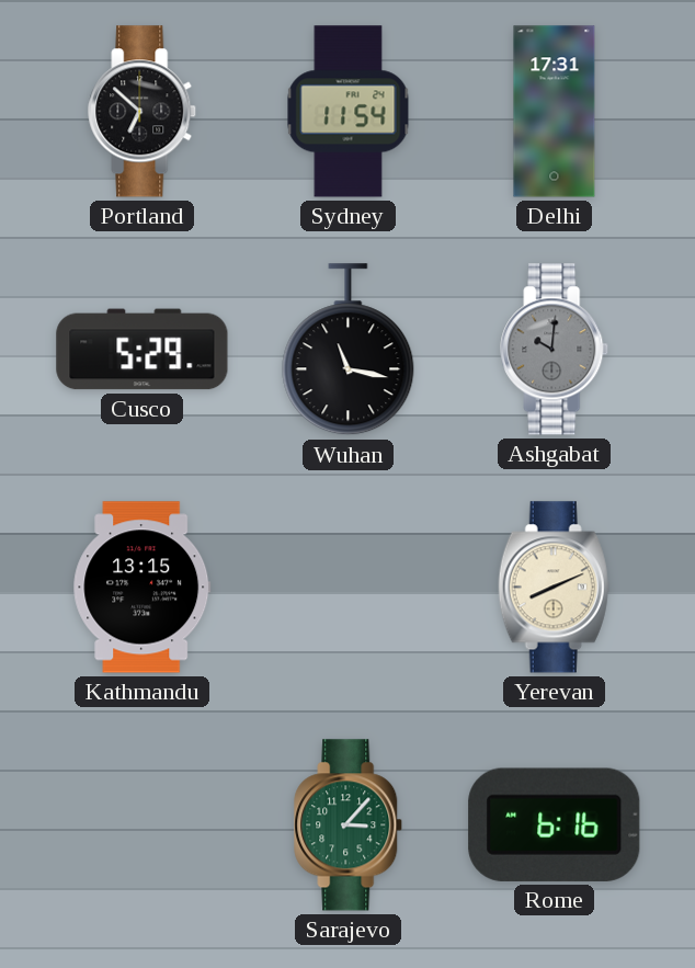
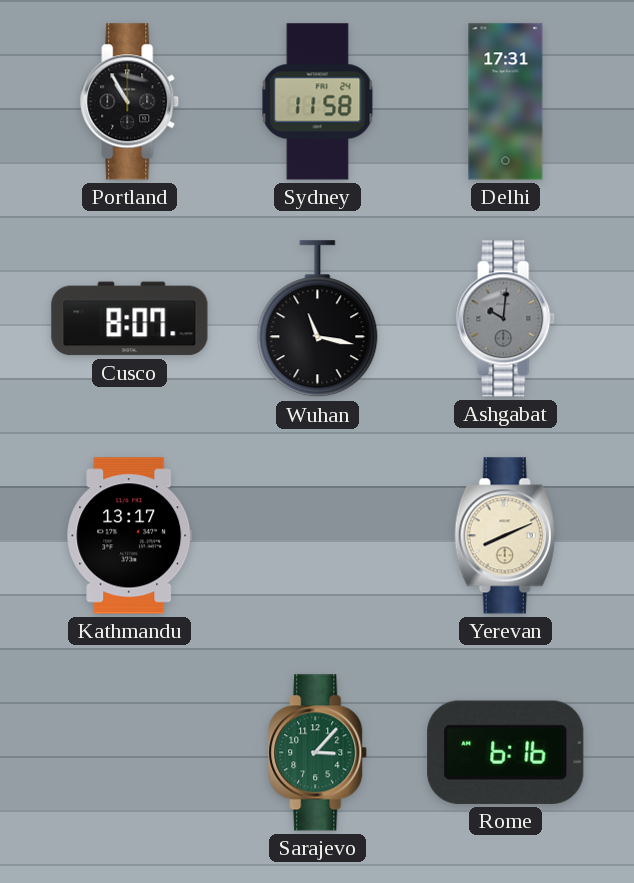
Portland: 6:52 -> 10:55 (130, 102)
Sydney: 11:54 -> 11:58 (318, 102)
Cusco: 5:29 -> 8:07 (130, 319)
Kathmandu: 13:15 -> 13:17 (130, 536)
